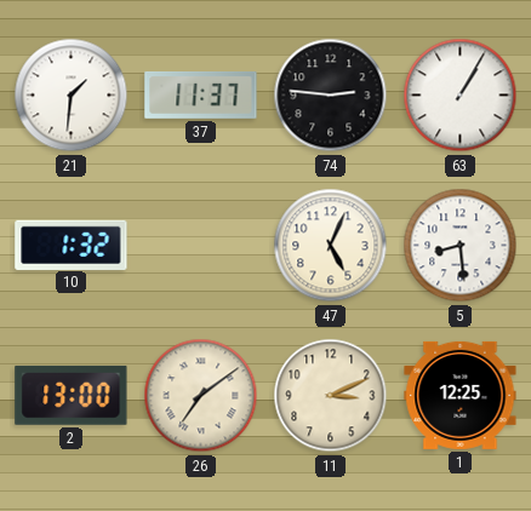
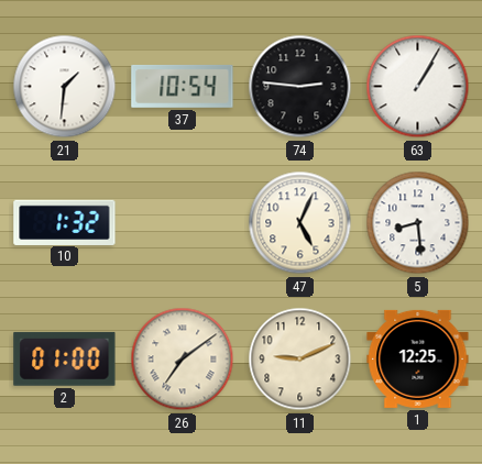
37: 11:37 -> 10:54 (183, 86)
2: 13:00 -> 01:00 (65, 358)
11: 3:11 -> 9:11 (300, 360)
